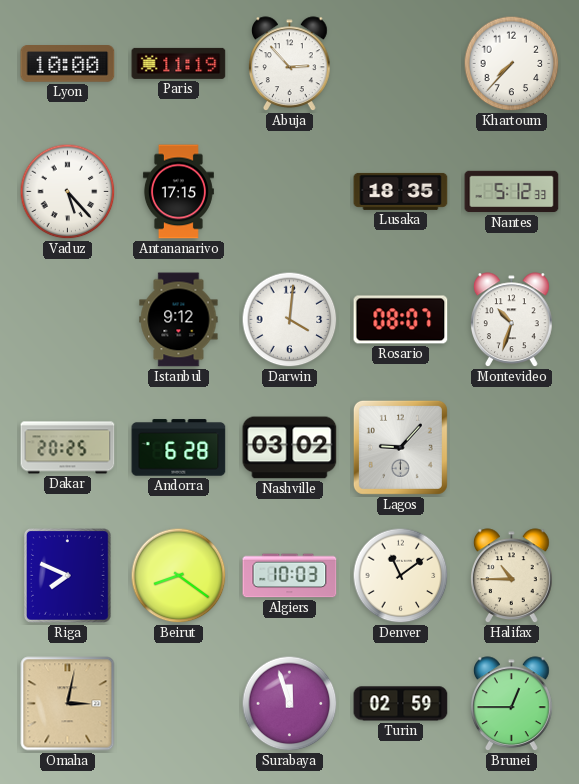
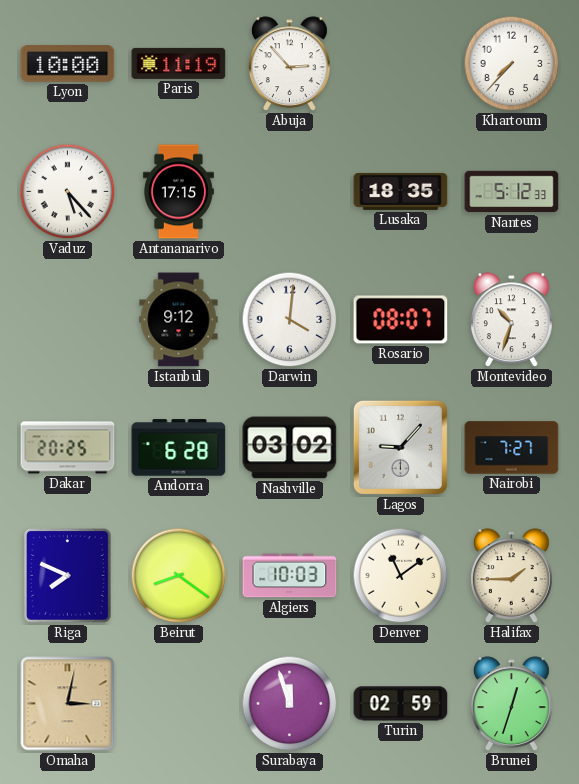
Nairobi: none -> 7:27 (512, 448)
Halifax: 10:45 -> 1:45 (512, 576)
Brunei: 12:45 -> 12:33 (512, 704)
